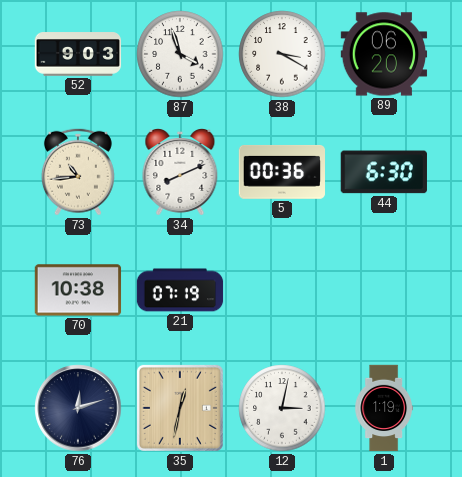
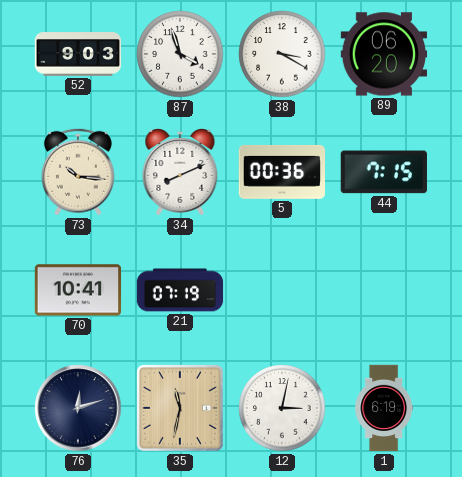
73: 10:44 -> 10:16 (78, 172)
44: 6:30 -> 7:15 (384, 172)
70: 10:38 -> 10:41 (78, 290)
35: 12:32 -> 11:32 (180, 408)
1: 1:19 -> 6:19 (383, 408)
